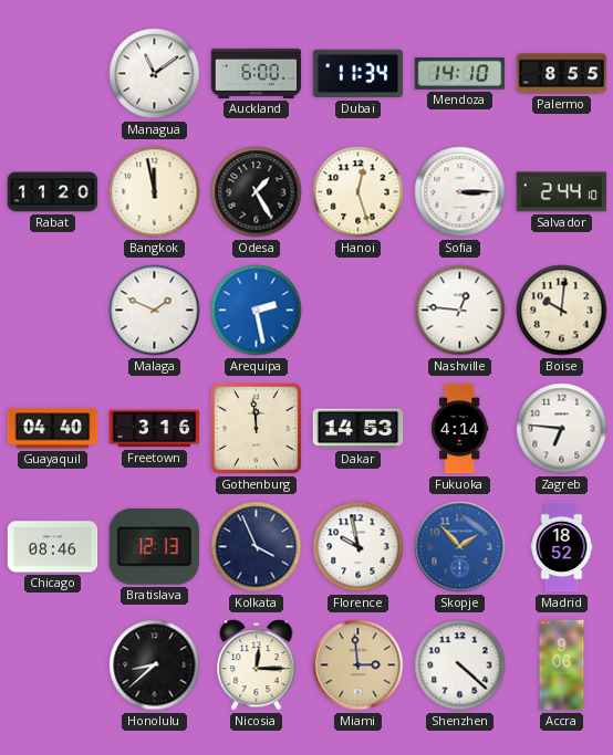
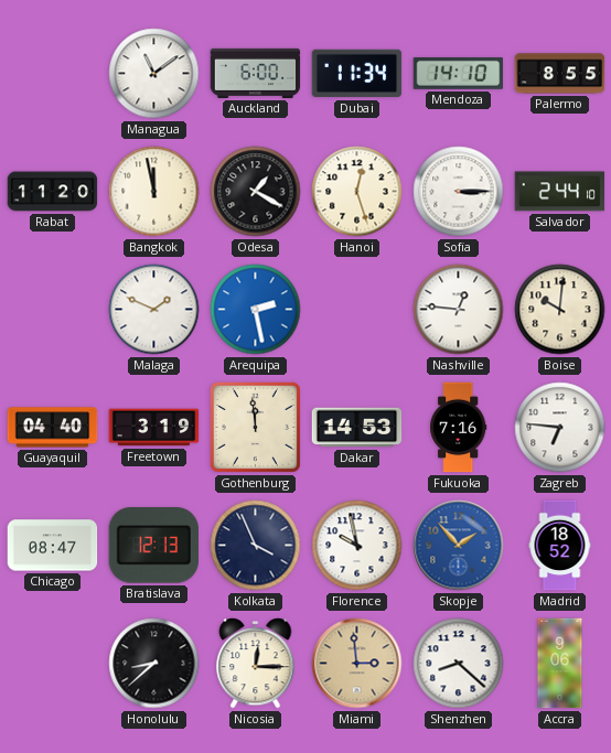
Odesa: 1:25 -> 1:20 (256, 192)
Freetown: 3:16 -> 3:19 (154, 428)
Fukuoka: 4:14 -> 7:16 (459, 428)
Chicago: 08:46 -> 08:47 (53, 546)
Shenzhen: 4:22 -> 8:22 (459, 664)
